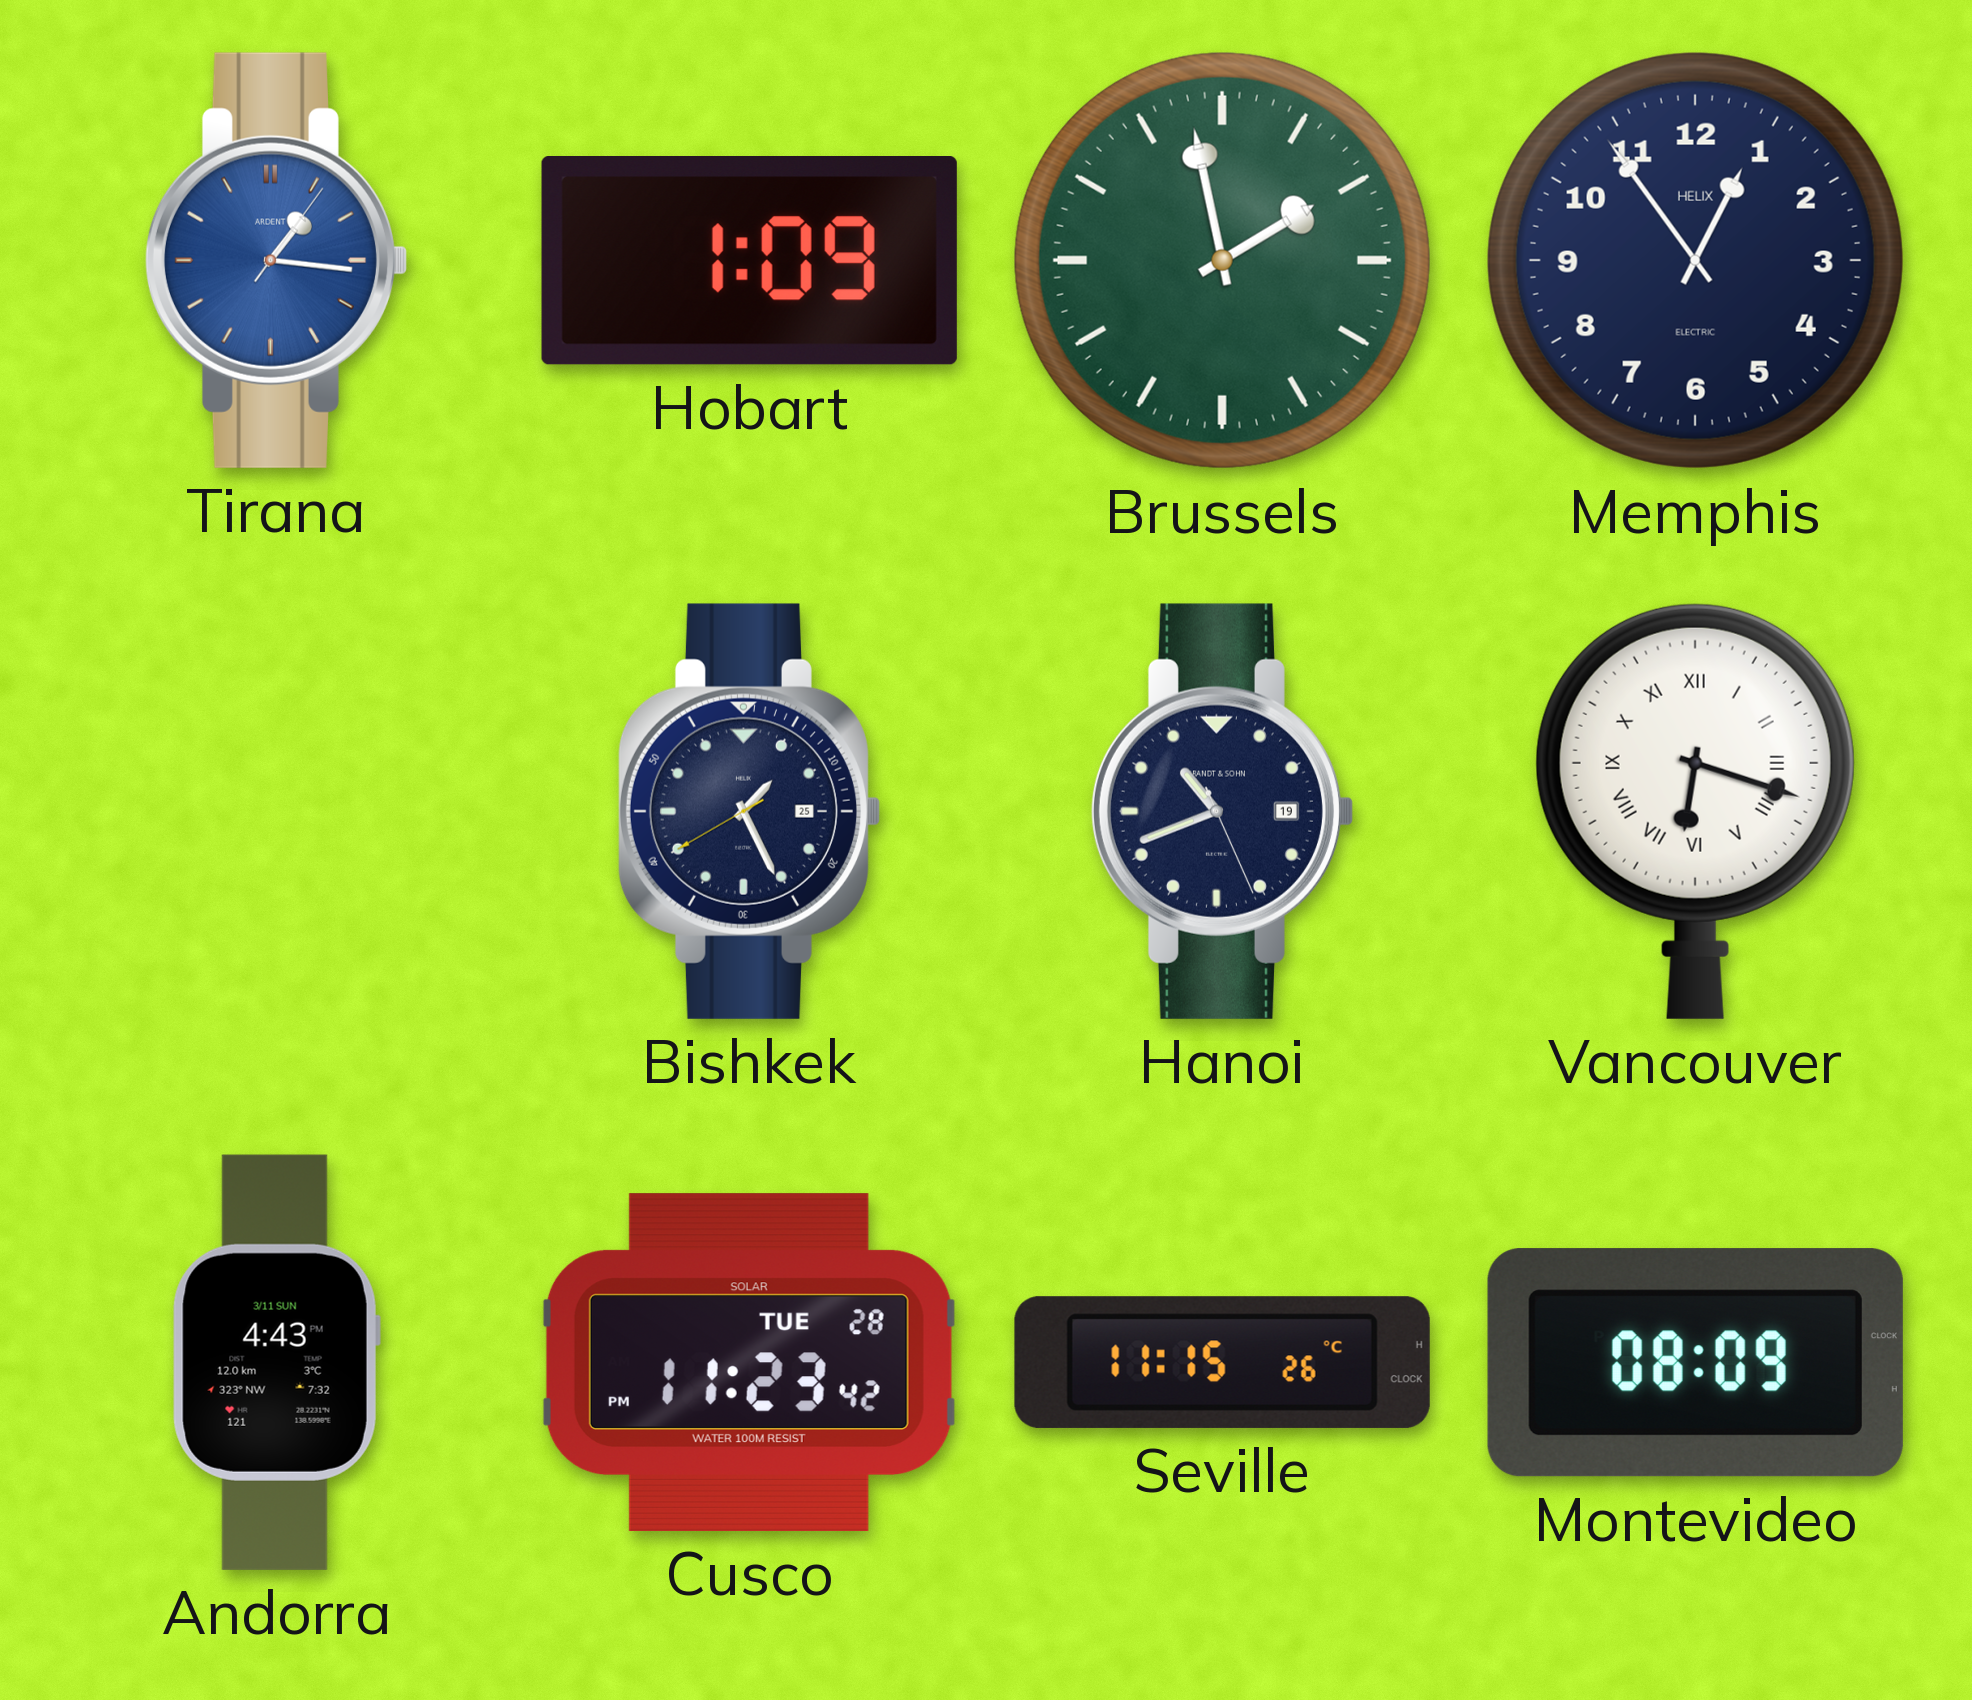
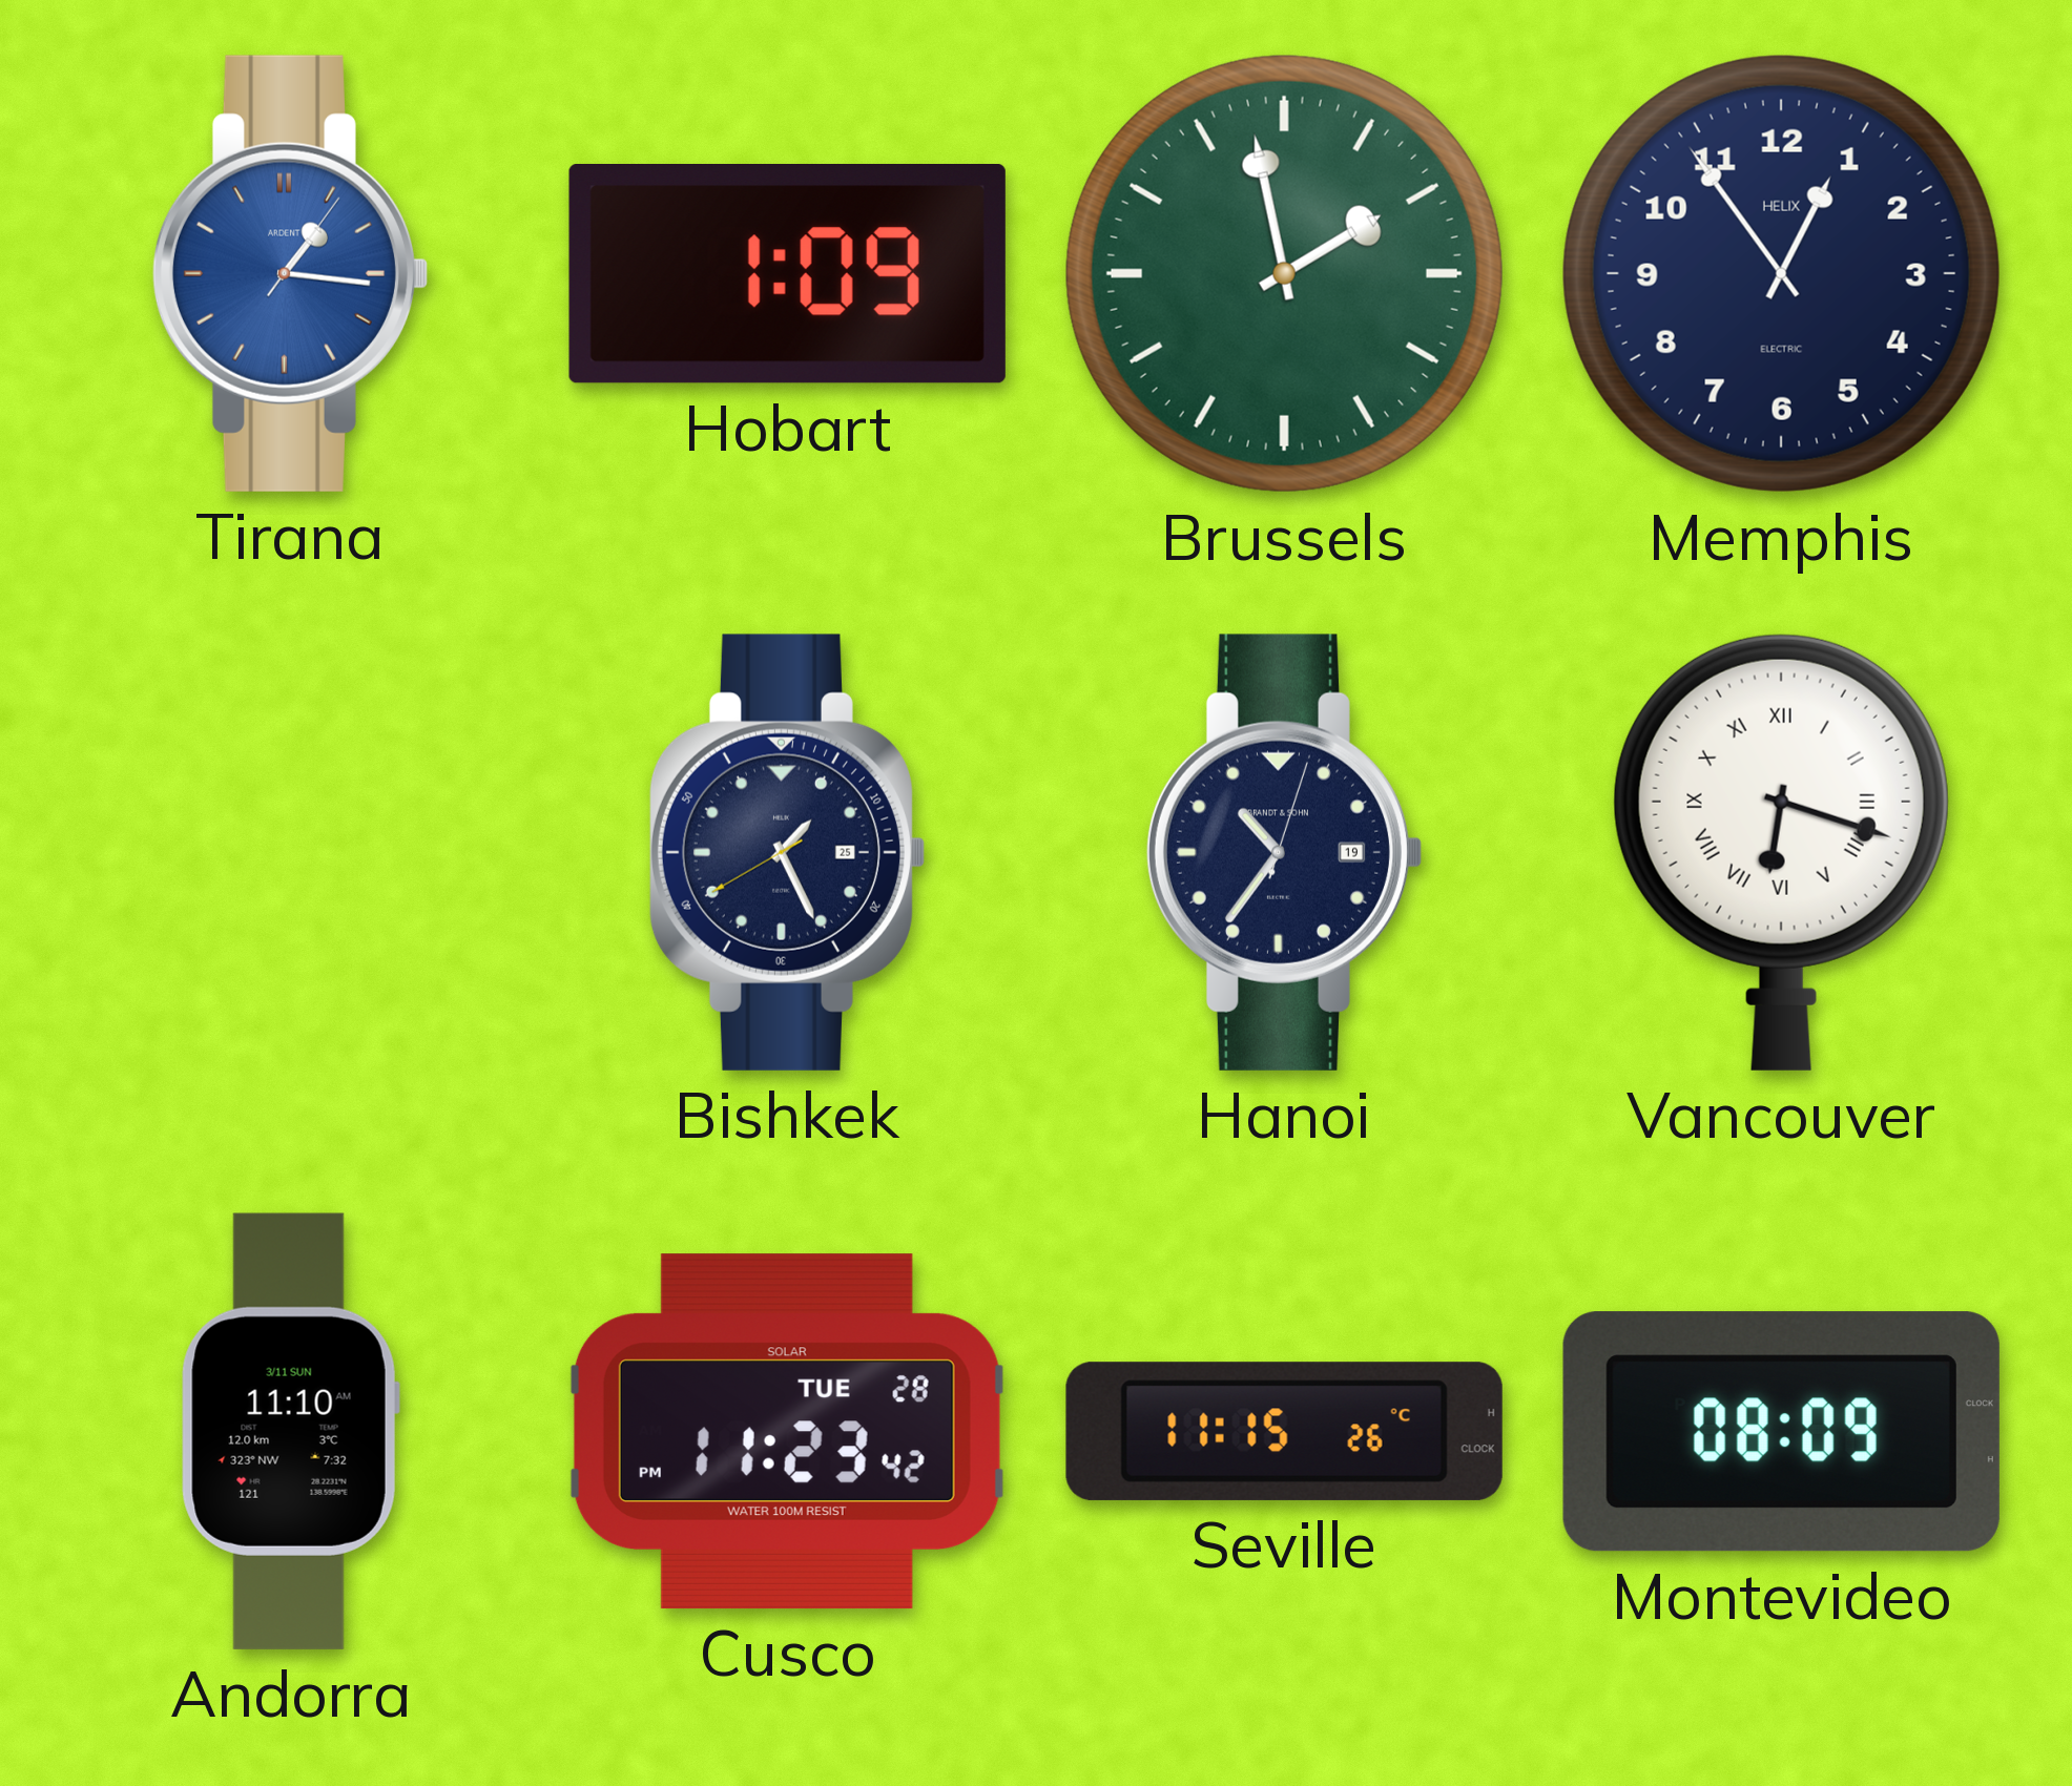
Hanoi: 10:41 -> 10:36 (1283, 852)
Andorra: 4:43 -> 11:10 (290, 1431)
